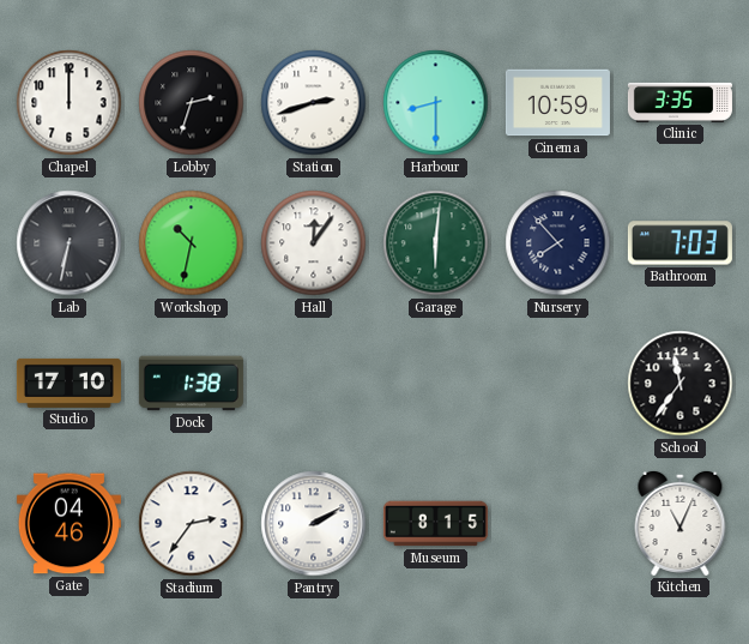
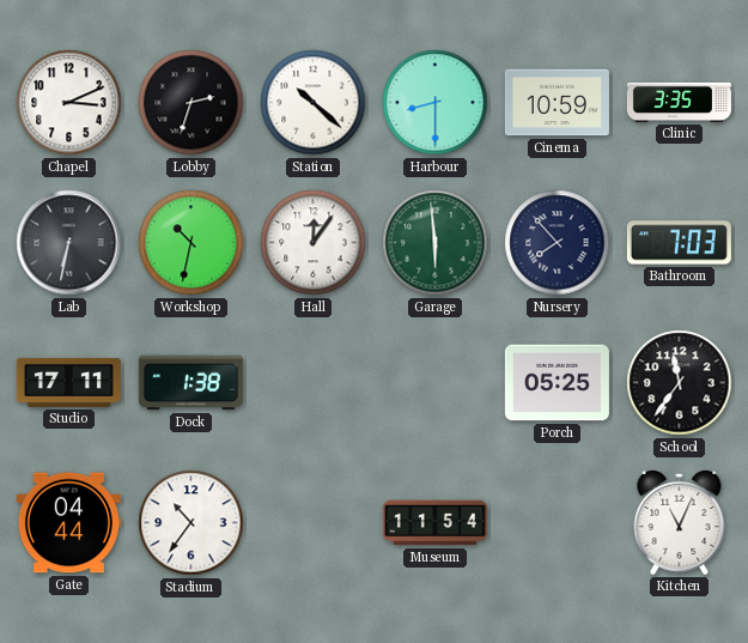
Chapel: 12:00 -> 3:11 (69, 103)
Station: 2:42 -> 10:22 (314, 103)
Garage: 6:01 -> 5:59 (436, 243)
Studio: 17:10 -> 17:11 (68, 382)
Porch: none -> 05:25 (557, 383)
Gate: 04:46 -> 04:44 (68, 523)
Stadium: 2:36 -> 10:36 (191, 523)
Pantry: 2:10 -> none (314, 524)
Museum: 8:15 -> 11:54 (434, 523)
